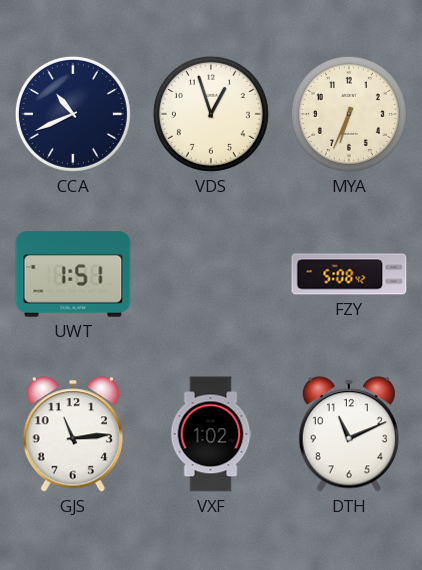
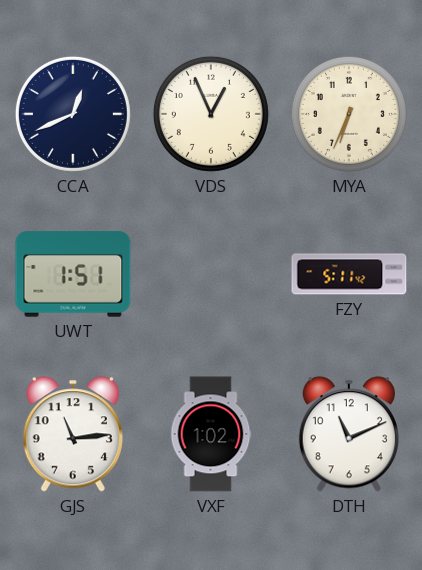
CCA: 10:41 -> 12:41 (73, 114)
VDS: 12:57 -> 12:56 (211, 114)
FZY: 5:08 -> 5:11 (349, 274)
